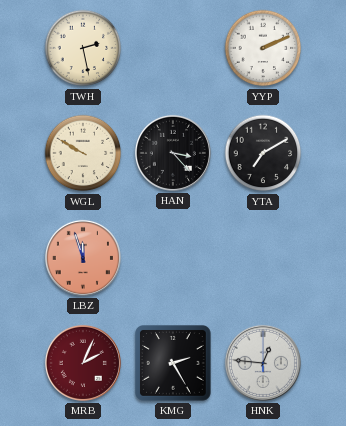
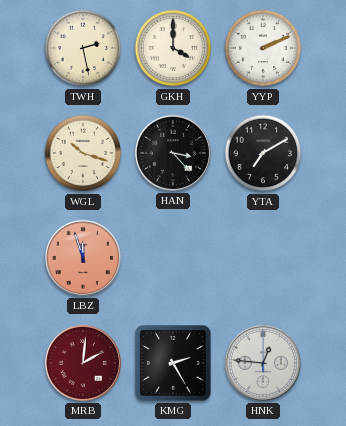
GKH: none -> 4:00 (173, 48)
WGL: 9:50 -> 10:18 (83, 153)
MRB: 2:04 -> 2:01 (83, 363)
